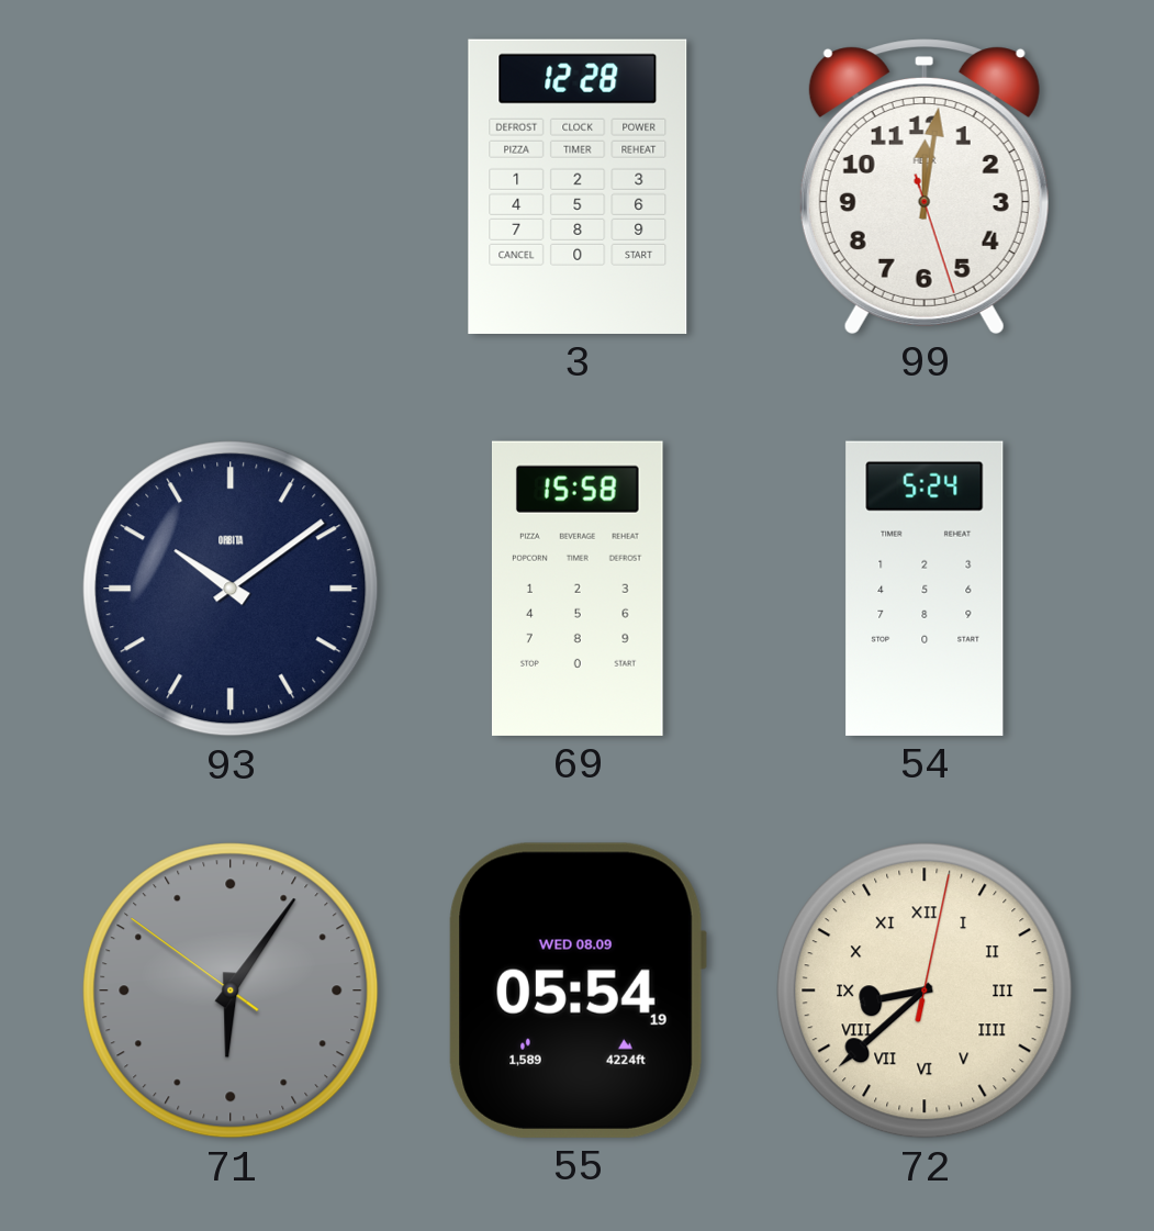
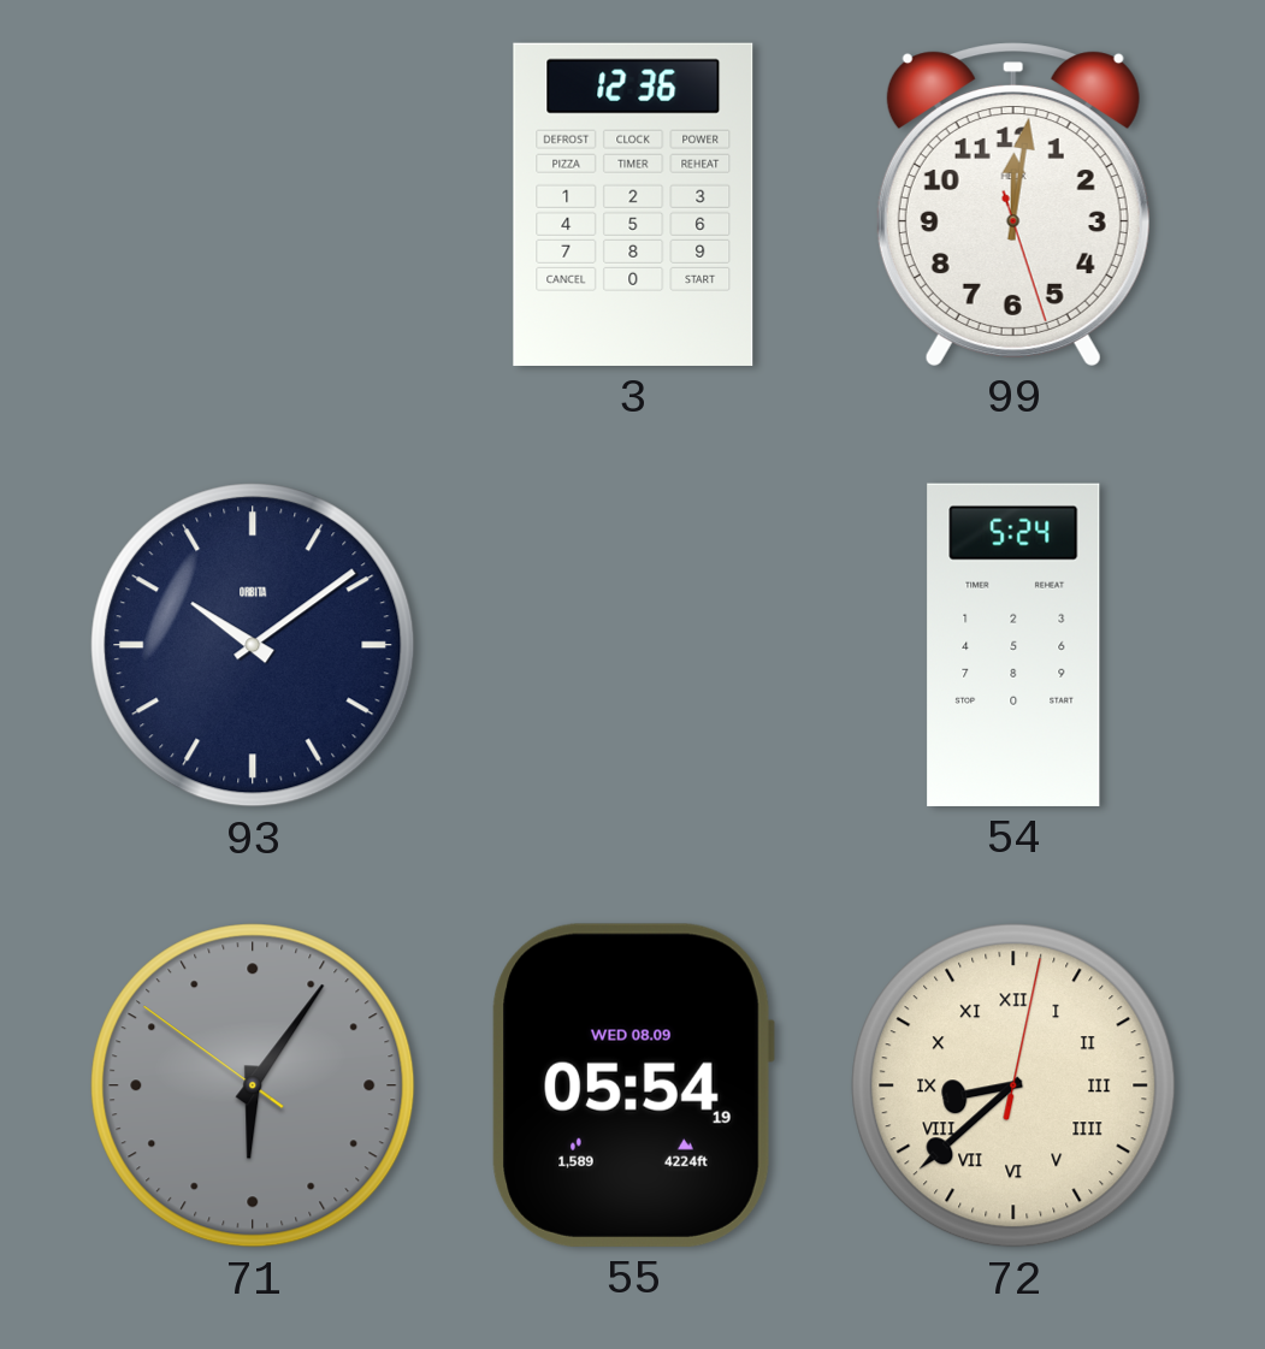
3: 12:28 -> 12:36 (633, 205)
69: 15:58 -> none (578, 589)
